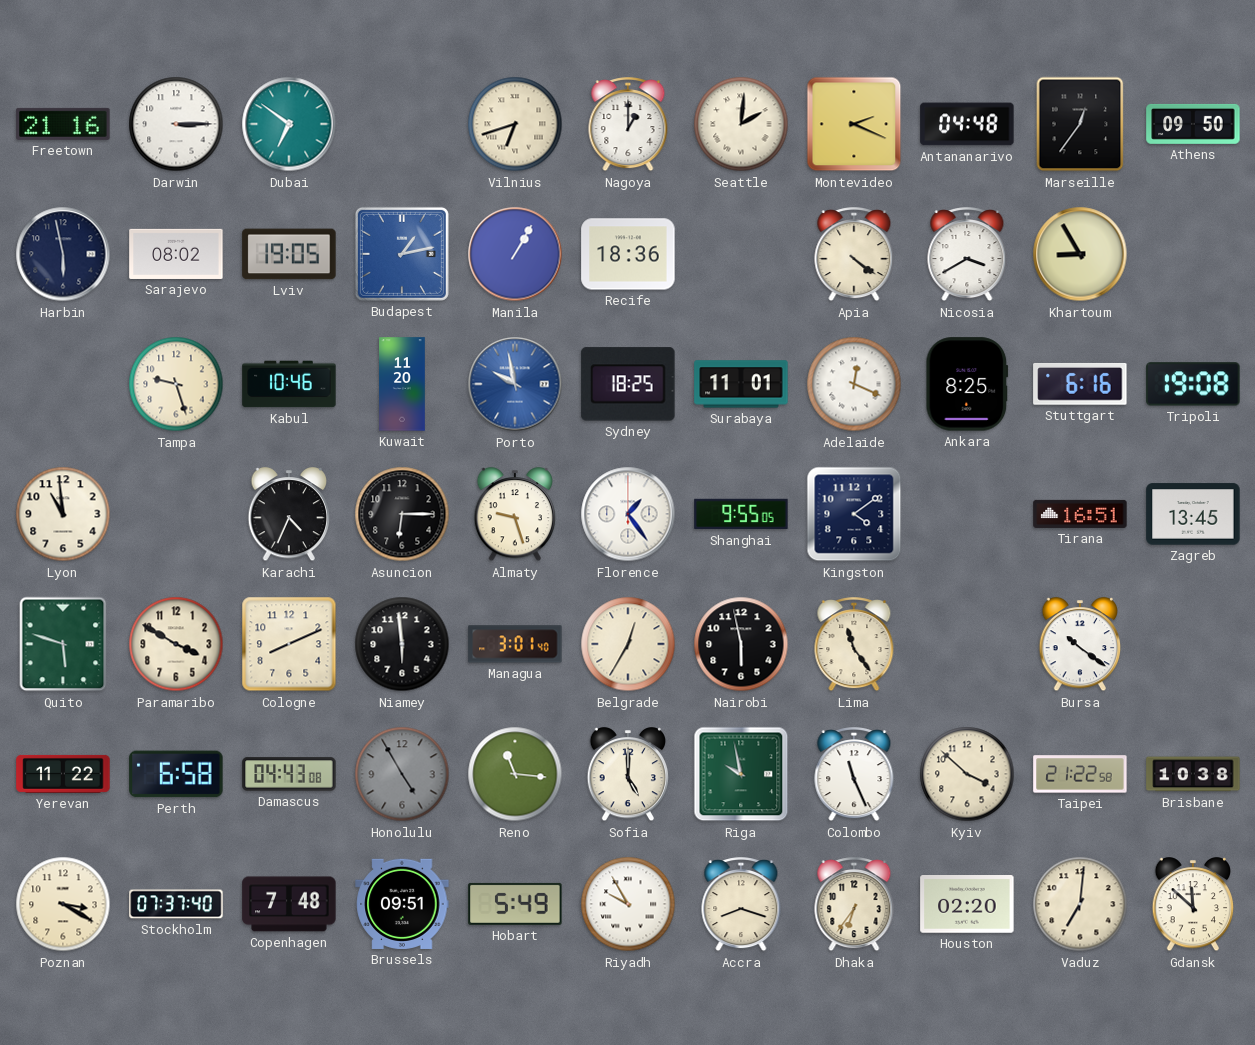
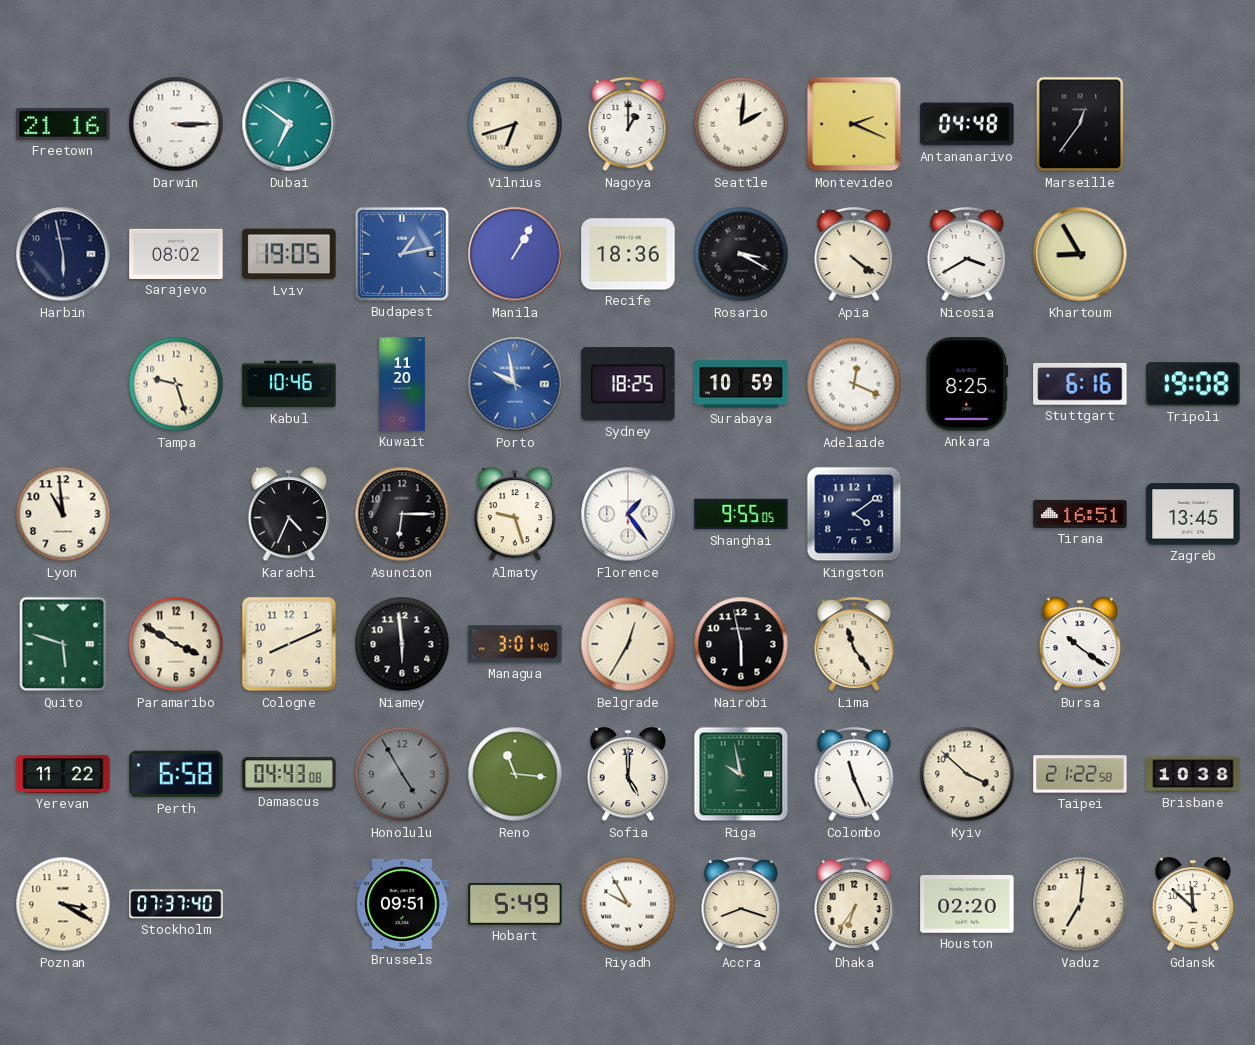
Athens: 09:50 -> none (1193, 124)
Rosario: none -> 3:20 (741, 254)
Surabaya: 11:01 -> 10:59 (741, 384)
Copenhagen: 7:48 -> none (289, 904)
